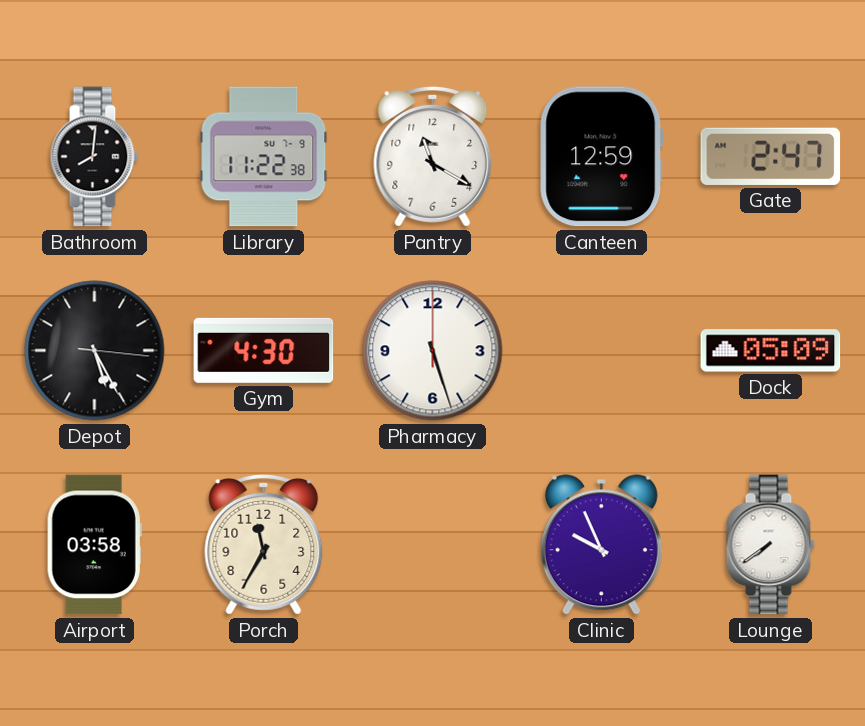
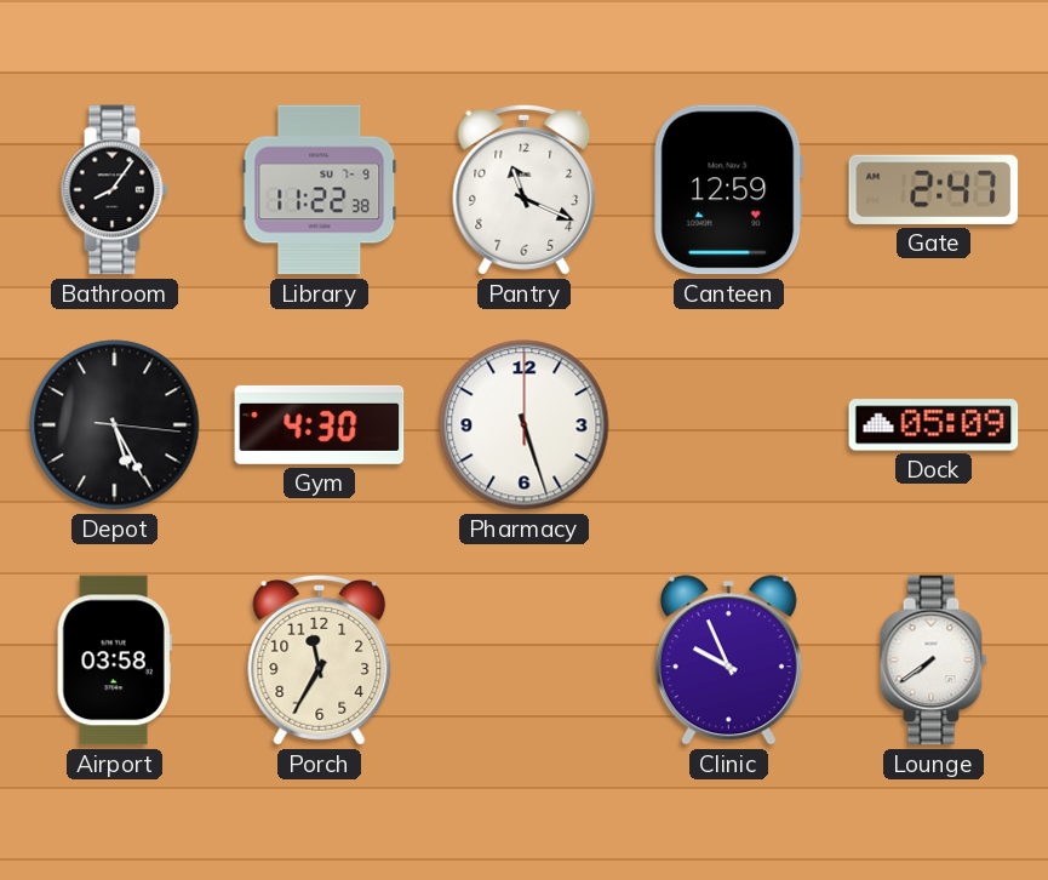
Bathroom: 8:01 -> 8:06 (114, 190)
Pantry: 11:20 -> 11:19 (525, 189)
